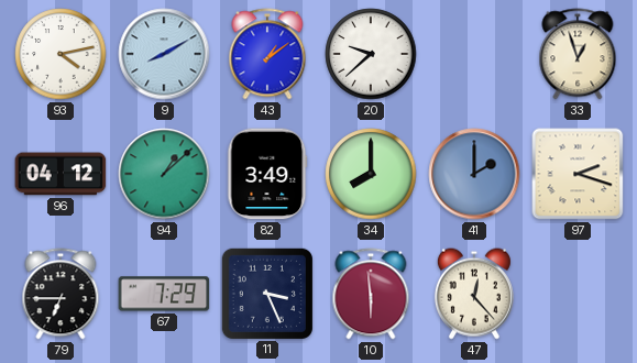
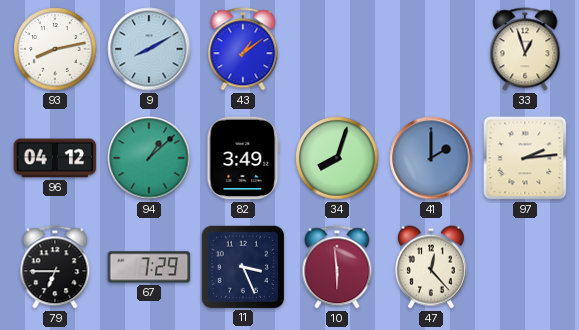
93: 4:13 -> 8:13 (55, 49)
20: 9:38 -> none (371, 54)
34: 8:00 -> 8:03 (337, 158)
97: 2:18 -> 2:14 (525, 158)
